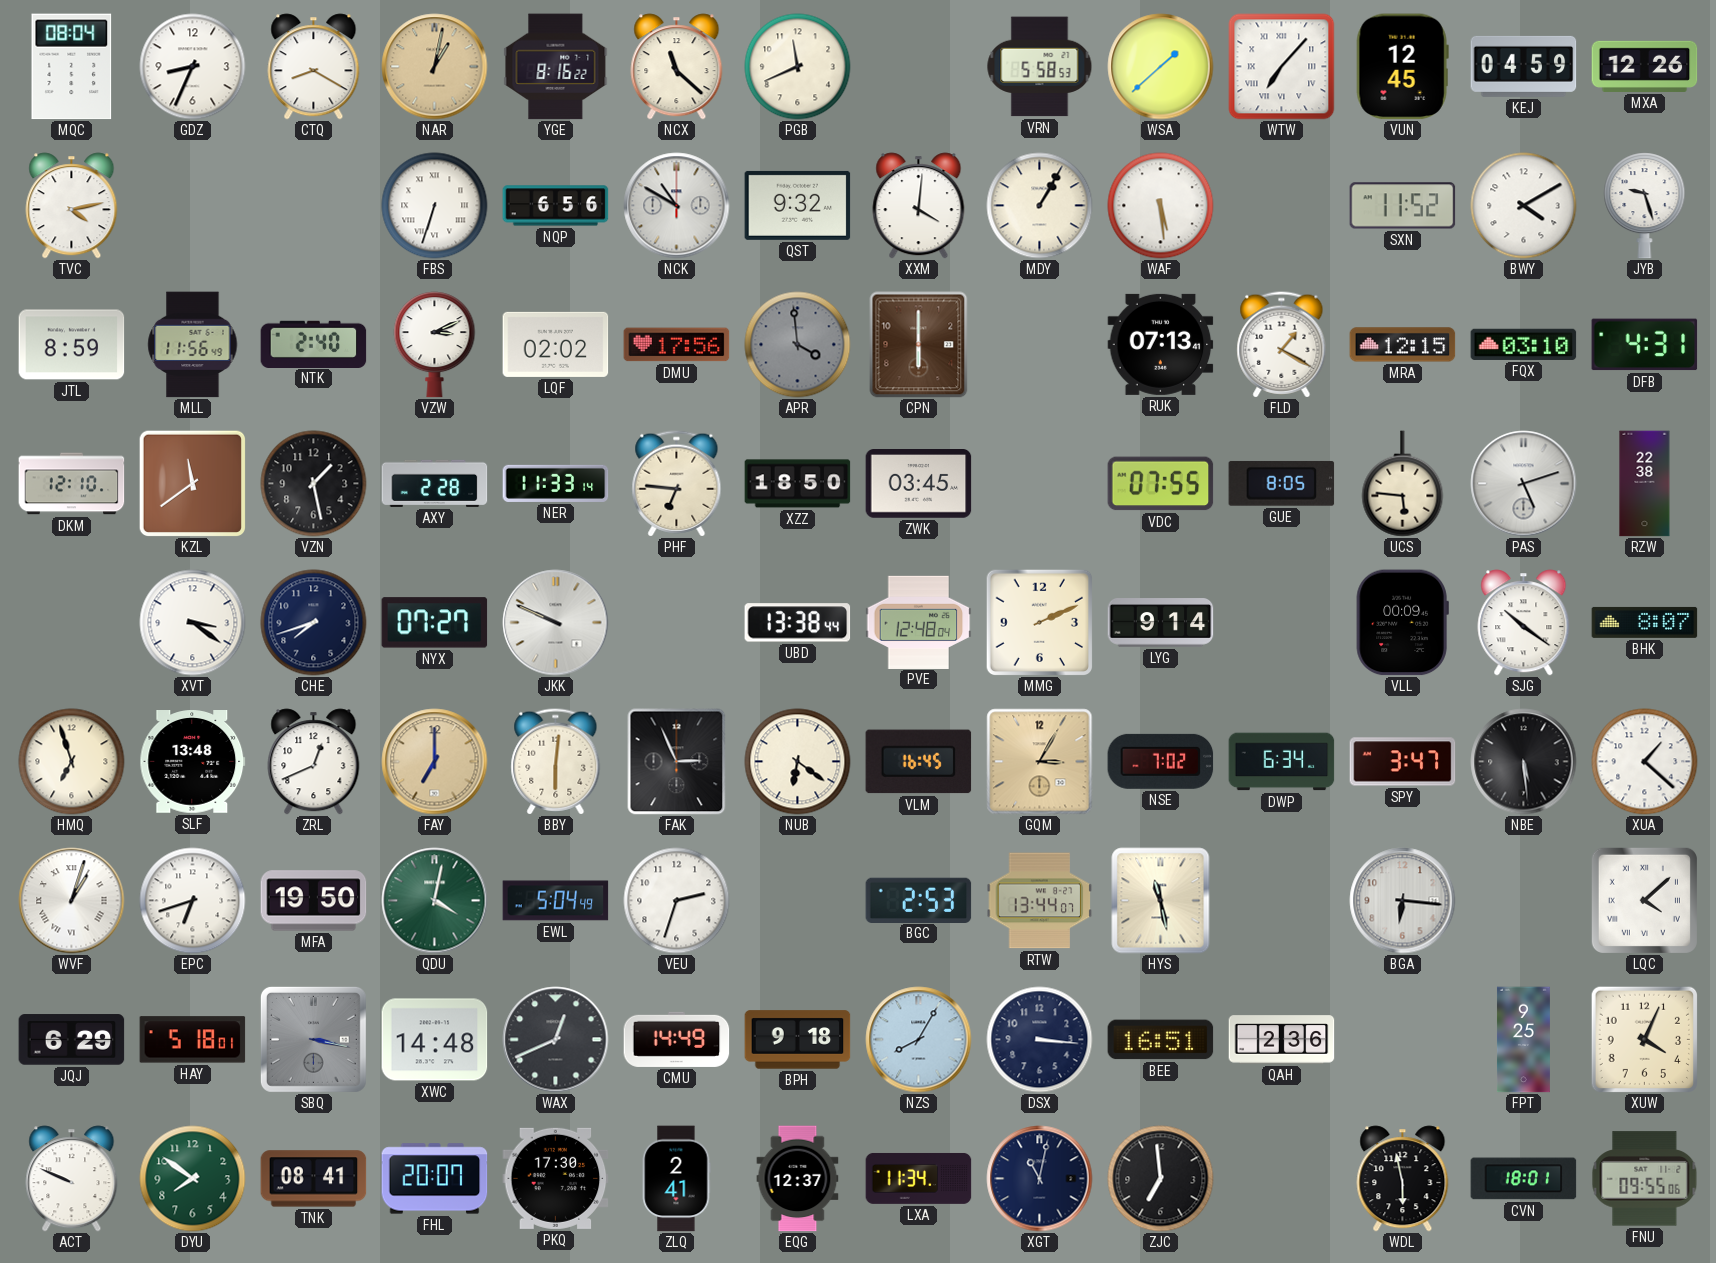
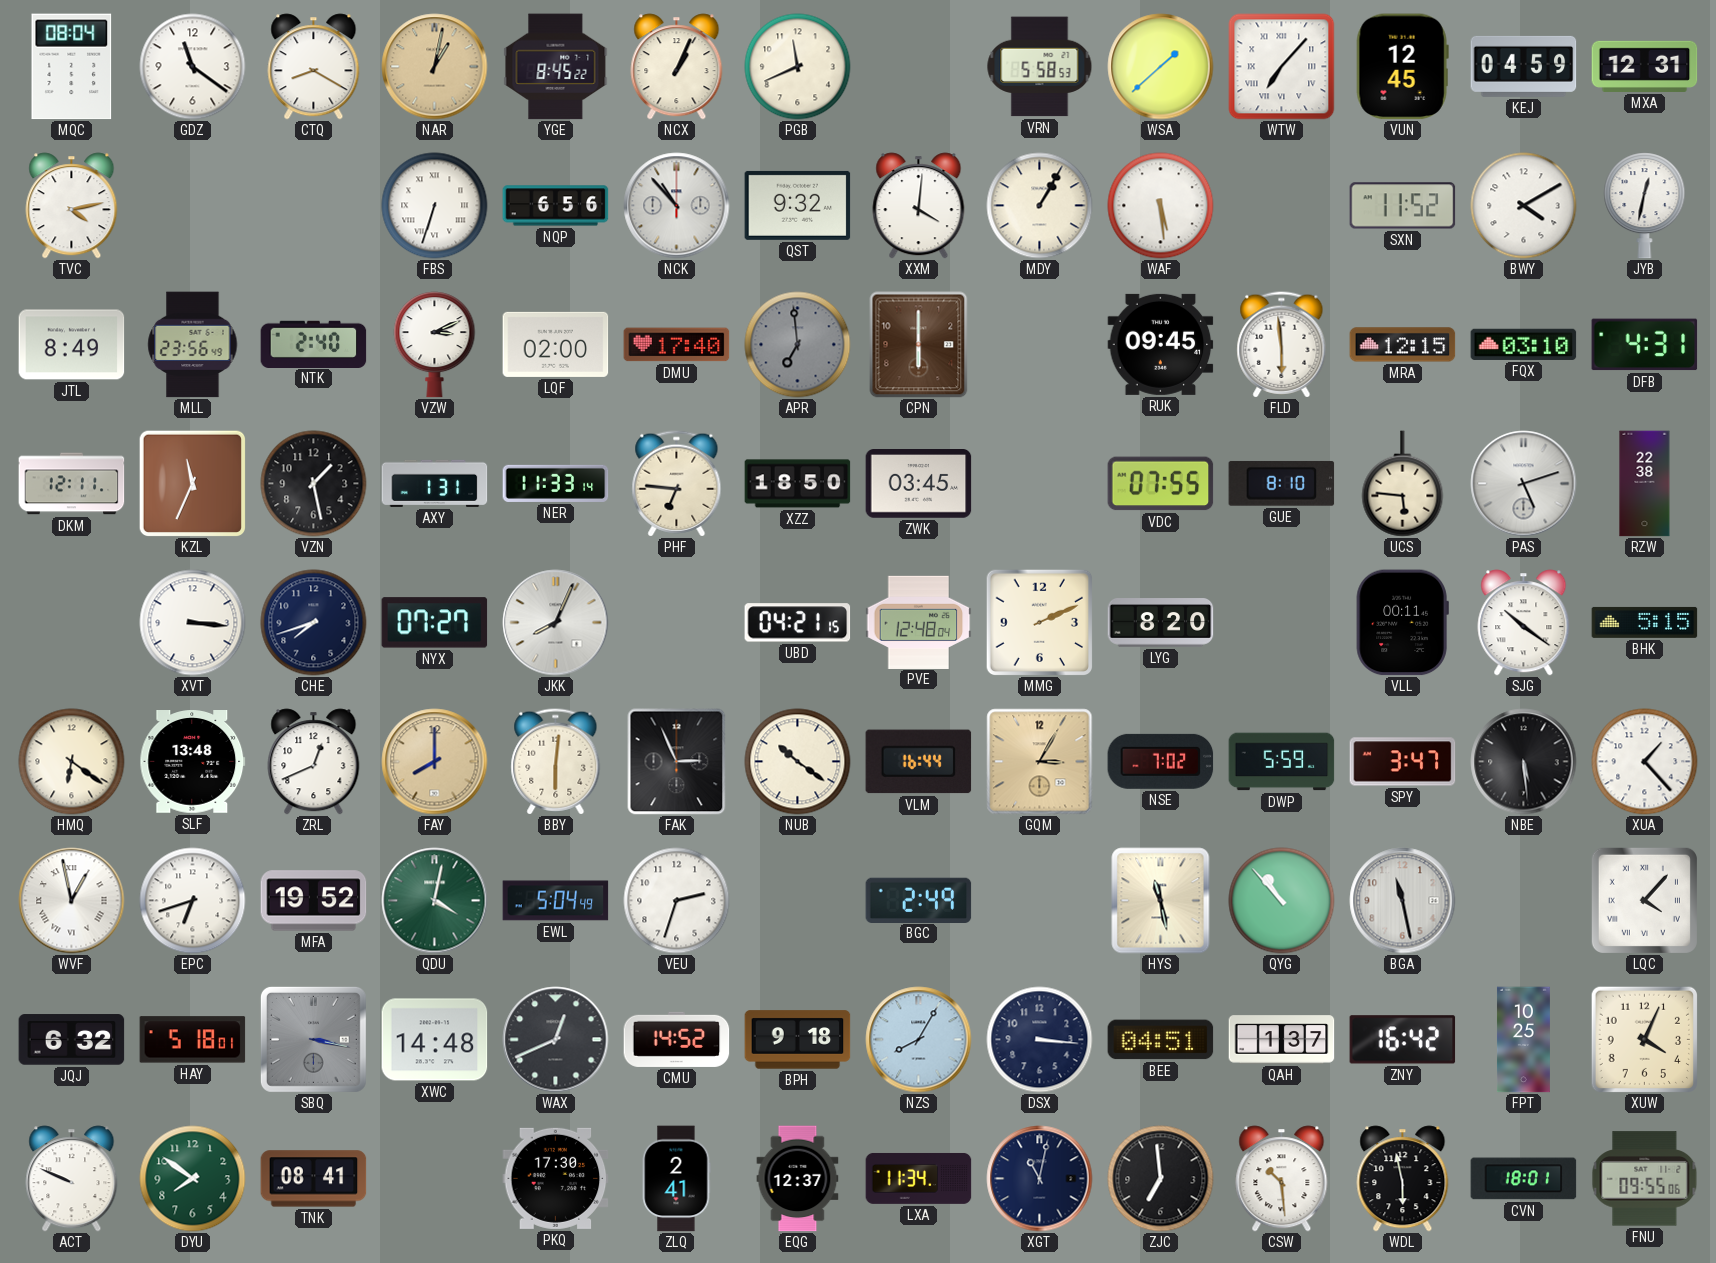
GDZ: 8:34 -> 11:21 (193, 67)
YGE: 8:16 -> 8:45 (556, 67)
NCX: 11:22 -> 1:04 (677, 67)
MXA: 12:26 -> 12:31 (1645, 66)
NCK: 10:50 -> 10:53 (677, 206)
JYB: 9:27 -> 12:32 (1645, 206)
JTL: 8:59 -> 8:49 (72, 345)
MLL: 11:56 -> 23:56 (193, 345)
LQF: 02:02 -> 02:00 (556, 344)
DMU: 17:56 -> 17:40 (677, 345)
APR: 3:59 -> 6:59 (798, 345)
RUK: 07:13 -> 09:45 (1161, 344)
FLD: 1:20 -> 5:59 (1282, 345)
DKM: 12:10 -> 12:11 (72, 484)
KZL: 11:39 -> 11:34 (192, 483)
AXY: 2:28 -> 1:31 (435, 483)
GUE: 8:05 -> 8:10 (1282, 483)
XVT: 3:21 -> 3:16 (193, 623)
JKK: 9:49 -> 8:04 (556, 623)
UBD: 13:38 -> 04:21 (798, 623)
LYG: 9:14 -> 8:20 (1161, 623)
VLL: 00:09 -> 00:11 (1402, 623)
BHK: 8:07 -> 5:15 (1645, 622)
HMQ: 6:57 -> 6:21 (72, 762)
FAY: 7:00 -> 8:00 (435, 762)
NUB: 6:21 -> 10:21 (798, 762)
VLM: 16:45 -> 16:44 (919, 762)
DWP: 6:34 -> 5:59 (1282, 762)
XUA: 1:22 -> 1:23 (1645, 762)
WVF: 1:03 -> 12:58 (72, 901)
MFA: 19:50 -> 19:52 (314, 901)
BGC: 2:53 -> 2:49 (919, 900)
RTW: 13:44 -> none (1040, 901)
QYG: none -> 10:53 (1282, 901)
BGA: 6:16 -> 11:28 (1403, 901)
LQC: 4:08 -> 4:07 (1644, 900)
JQJ: 6:29 -> 6:32 (72, 1040)
CMU: 14:49 -> 14:52 (677, 1039)
BEE: 16:51 -> 04:51 (1161, 1040)
QAH: 2:36 -> 1:37 (1282, 1040)
ZNY: none -> 16:42 (1403, 1040)
FPT: 9:25 -> 10:25 (1523, 1040)
FHL: 20:07 -> none (435, 1179)
CSW: none -> 10:29 (1282, 1179)
